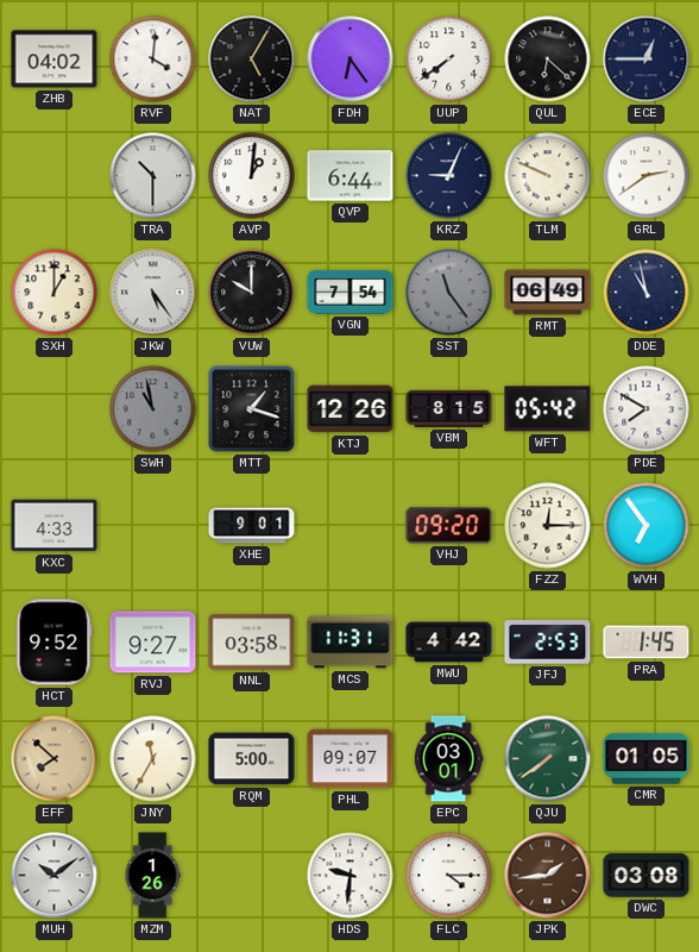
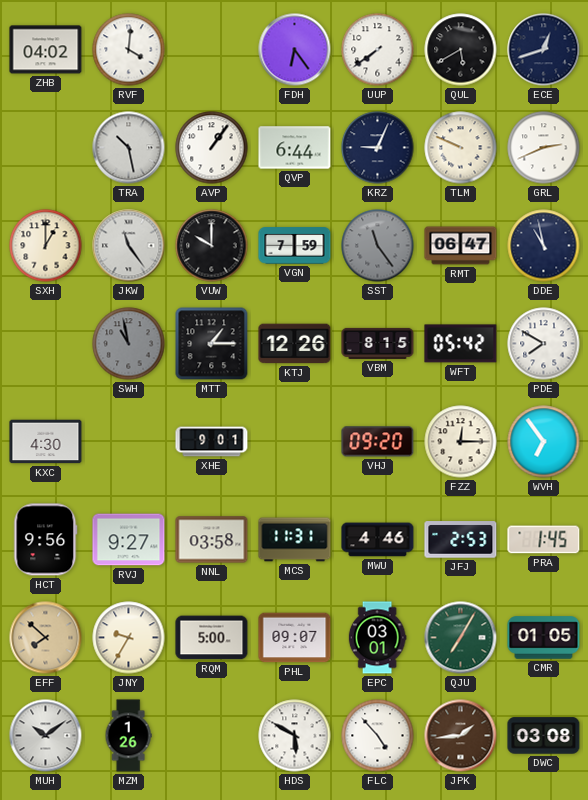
NAT: 5:05 -> none (252, 59)
QUL: 6:22 -> 5:40 (461, 50)
ECE: 12:45 -> 12:42 (544, 50)
TRA: 10:30 -> 10:28 (129, 148)
AVP: 1:01 -> 1:06 (212, 148)
GRL: 2:39 -> 2:41 (544, 148)
JKW: 5:24 -> 11:24 (129, 246)
VGN: 7:54 -> 7:59 (295, 246)
RMT: 06:49 -> 06:47 (461, 246)
MTT: 1:18 -> 1:15 (212, 344)
KXC: 4:33 -> 4:30 (46, 442)
HCT: 9:52 -> 9:56 (46, 540)
MWU: 4:42 -> 4:46 (378, 540)
JNY: 11:35 -> 9:35 (129, 638)
QJU: 7:39 -> 7:05 (461, 638)
HDS: 9:31 -> 5:50 (295, 736)
FLC: 4:15 -> 4:53 (378, 736)
